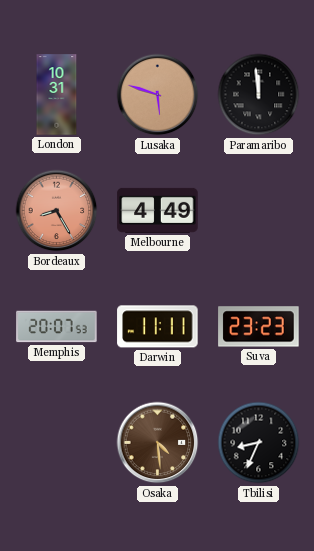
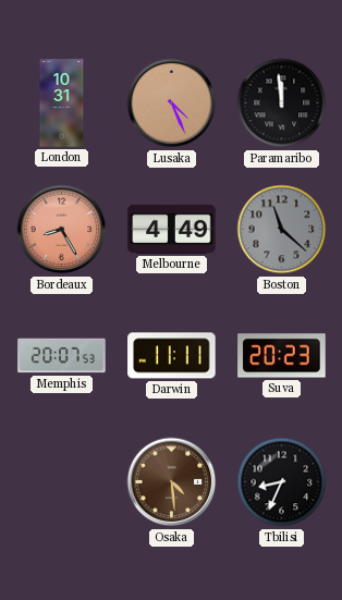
Lusaka: 5:48 -> 4:26 (172, 103)
Boston: none -> 11:22 (282, 230)
Suva: 23:23 -> 20:23 (282, 356)
